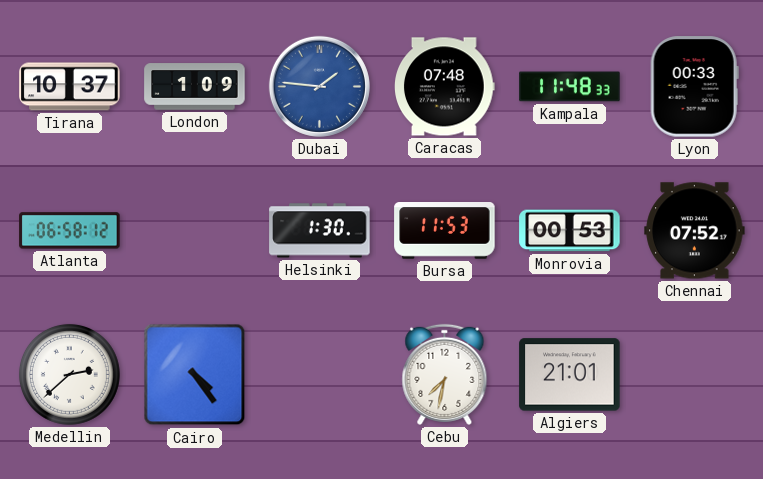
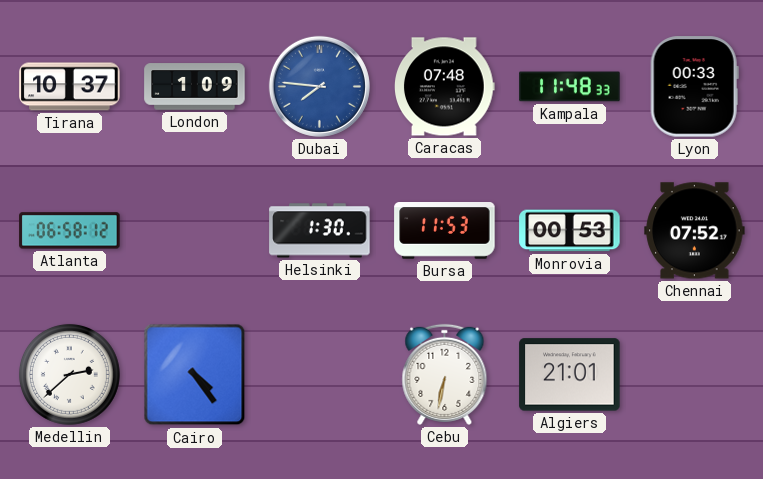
Dubai: 1:46 -> 7:46 (319, 86)
Cebu: 7:32 -> 6:32 (445, 374)
